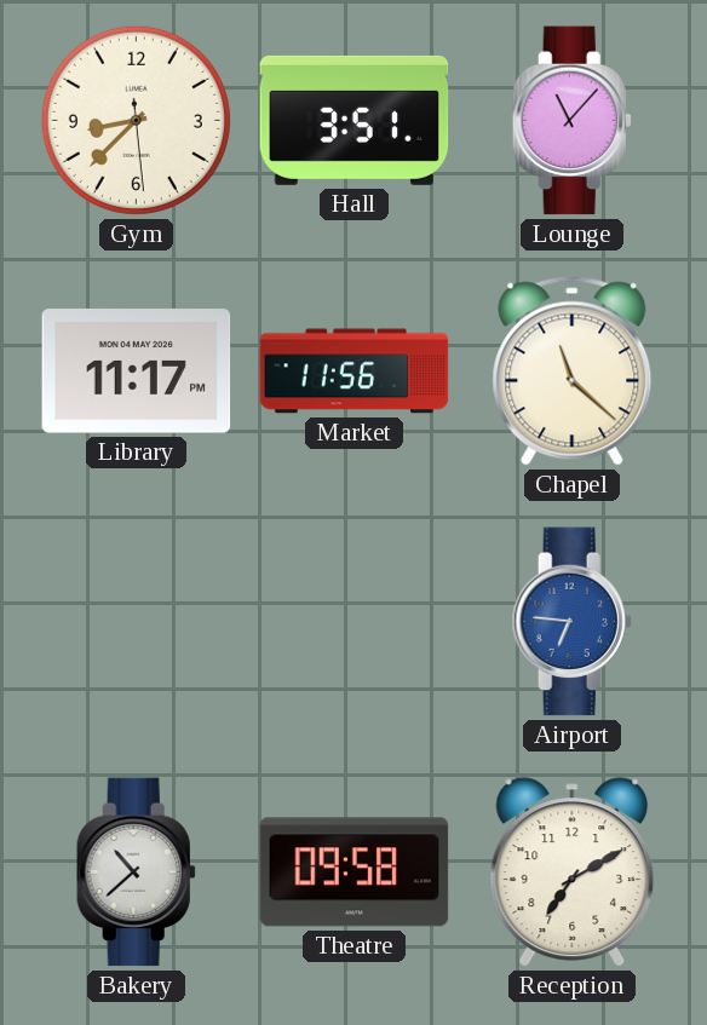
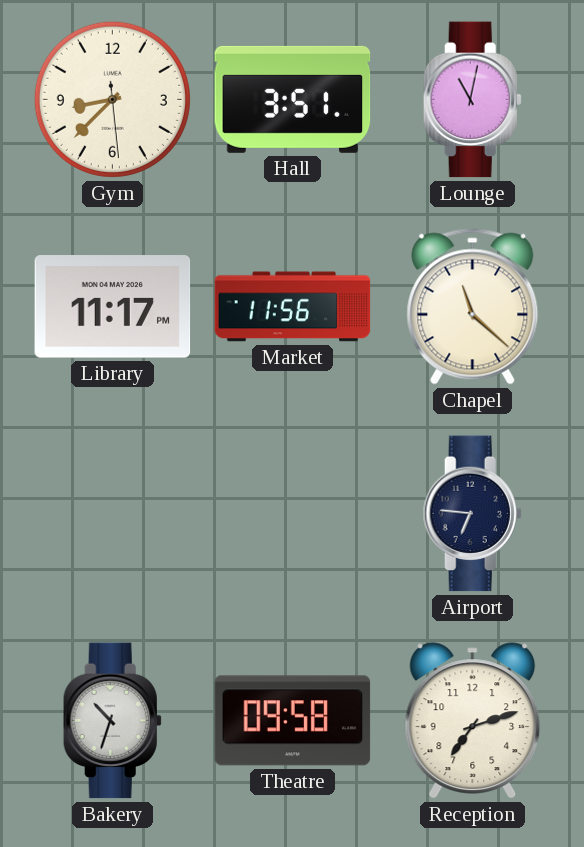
Lounge: 11:07 -> 11:02 (472, 100)
Airport dial: blue -> navy (472, 514)
Bakery: 10:38 -> 10:33 (112, 721)
Reception: 7:10 -> 7:12 (473, 721)
